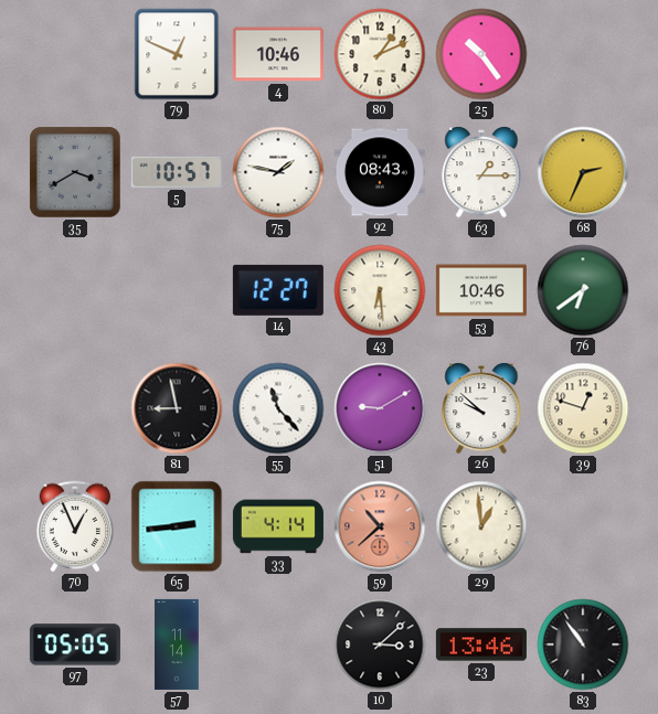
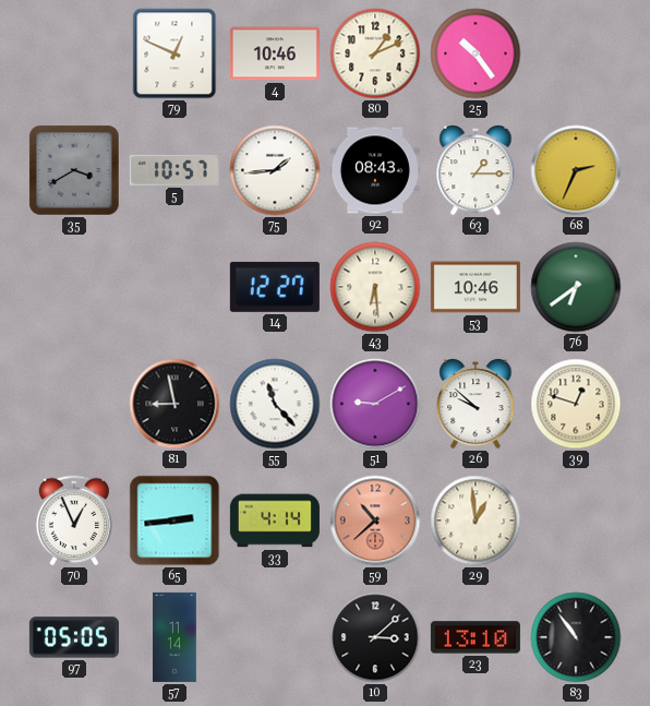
75: 1:47 -> 1:44 (275, 170)
23: 13:46 -> 13:10 (476, 637)
